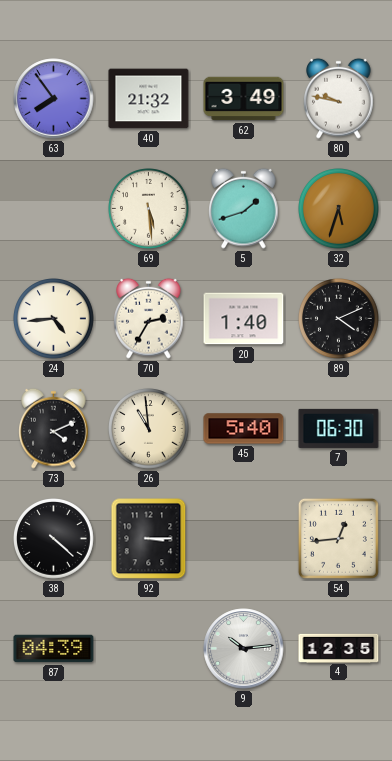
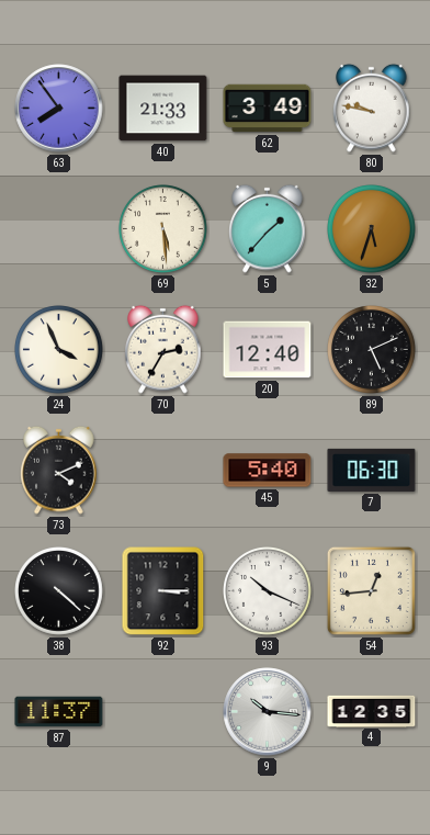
40: 21:32 -> 21:33 (163, 109)
5: 1:42 -> 1:37 (268, 228)
24: 4:44 -> 3:56 (59, 350)
20: 1:40 -> 12:40 (268, 350)
89: 4:11 -> 5:11 (372, 350)
26: 10:59 -> none (149, 429)
93: none -> 10:19 (268, 591)
87: 04:39 -> 11:37 (59, 712)
9: 10:14 -> 10:16 (268, 712)
